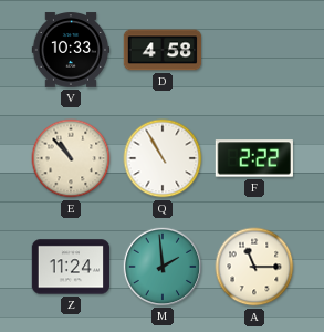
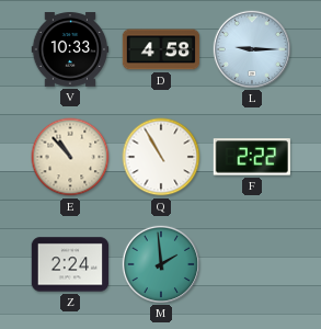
L: none -> 9:15 (251, 48)
Z: 11:24 -> 2:24 (70, 264)
A: 11:15 -> none (254, 267)
